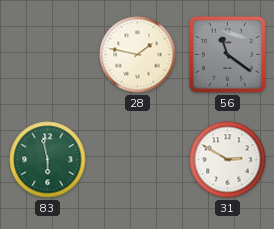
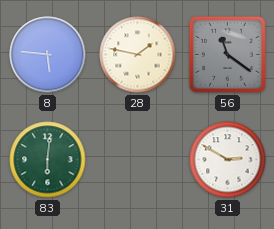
8: none -> 5:46 (48, 55)
83: 5:58 -> 6:01 (48, 160)
